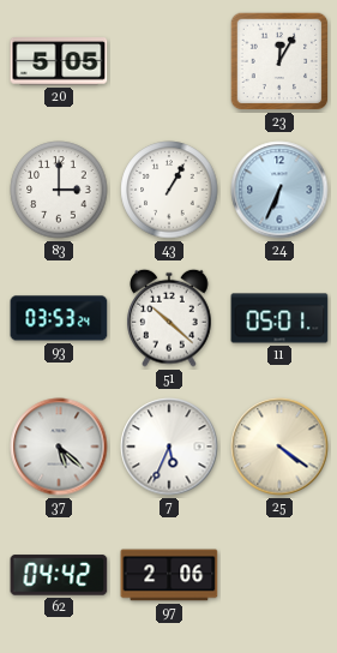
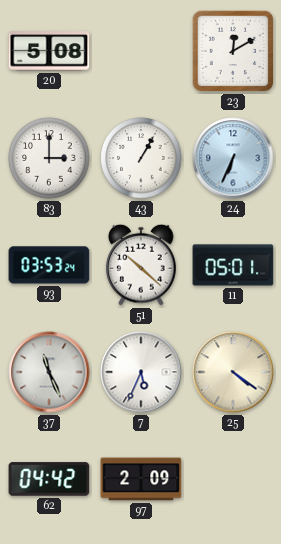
20: 5:05 -> 5:08 (49, 51)
23: 12:05 -> 12:10 (233, 51)
37: 5:22 -> 11:26 (49, 372)
97: 2:06 -> 2:09 (141, 479)
